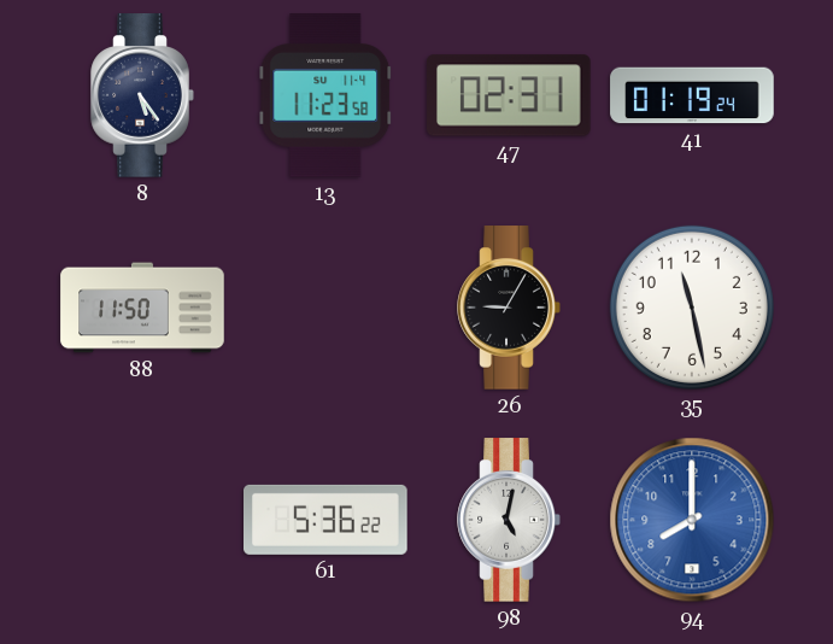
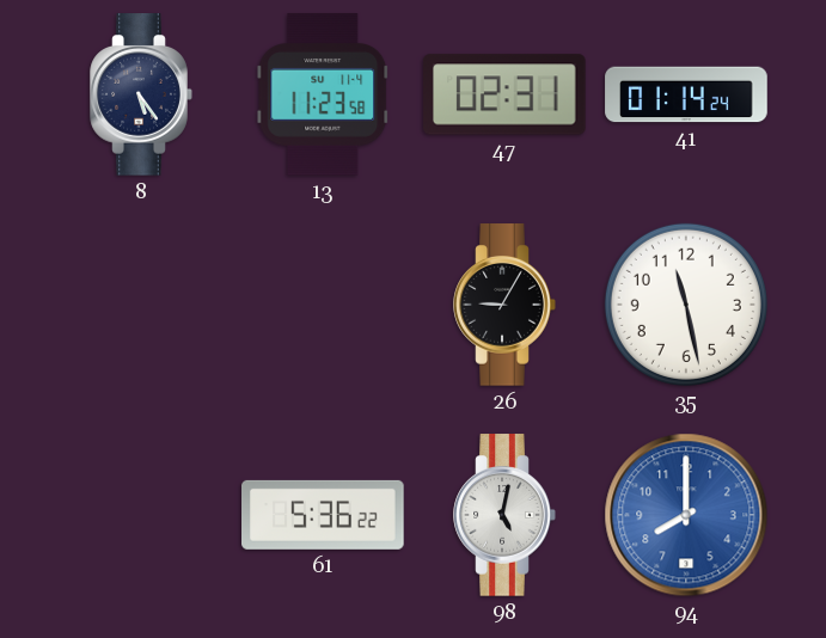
41: 01:19 -> 01:14 (686, 94)
88: 11:50 -> none (142, 308)
